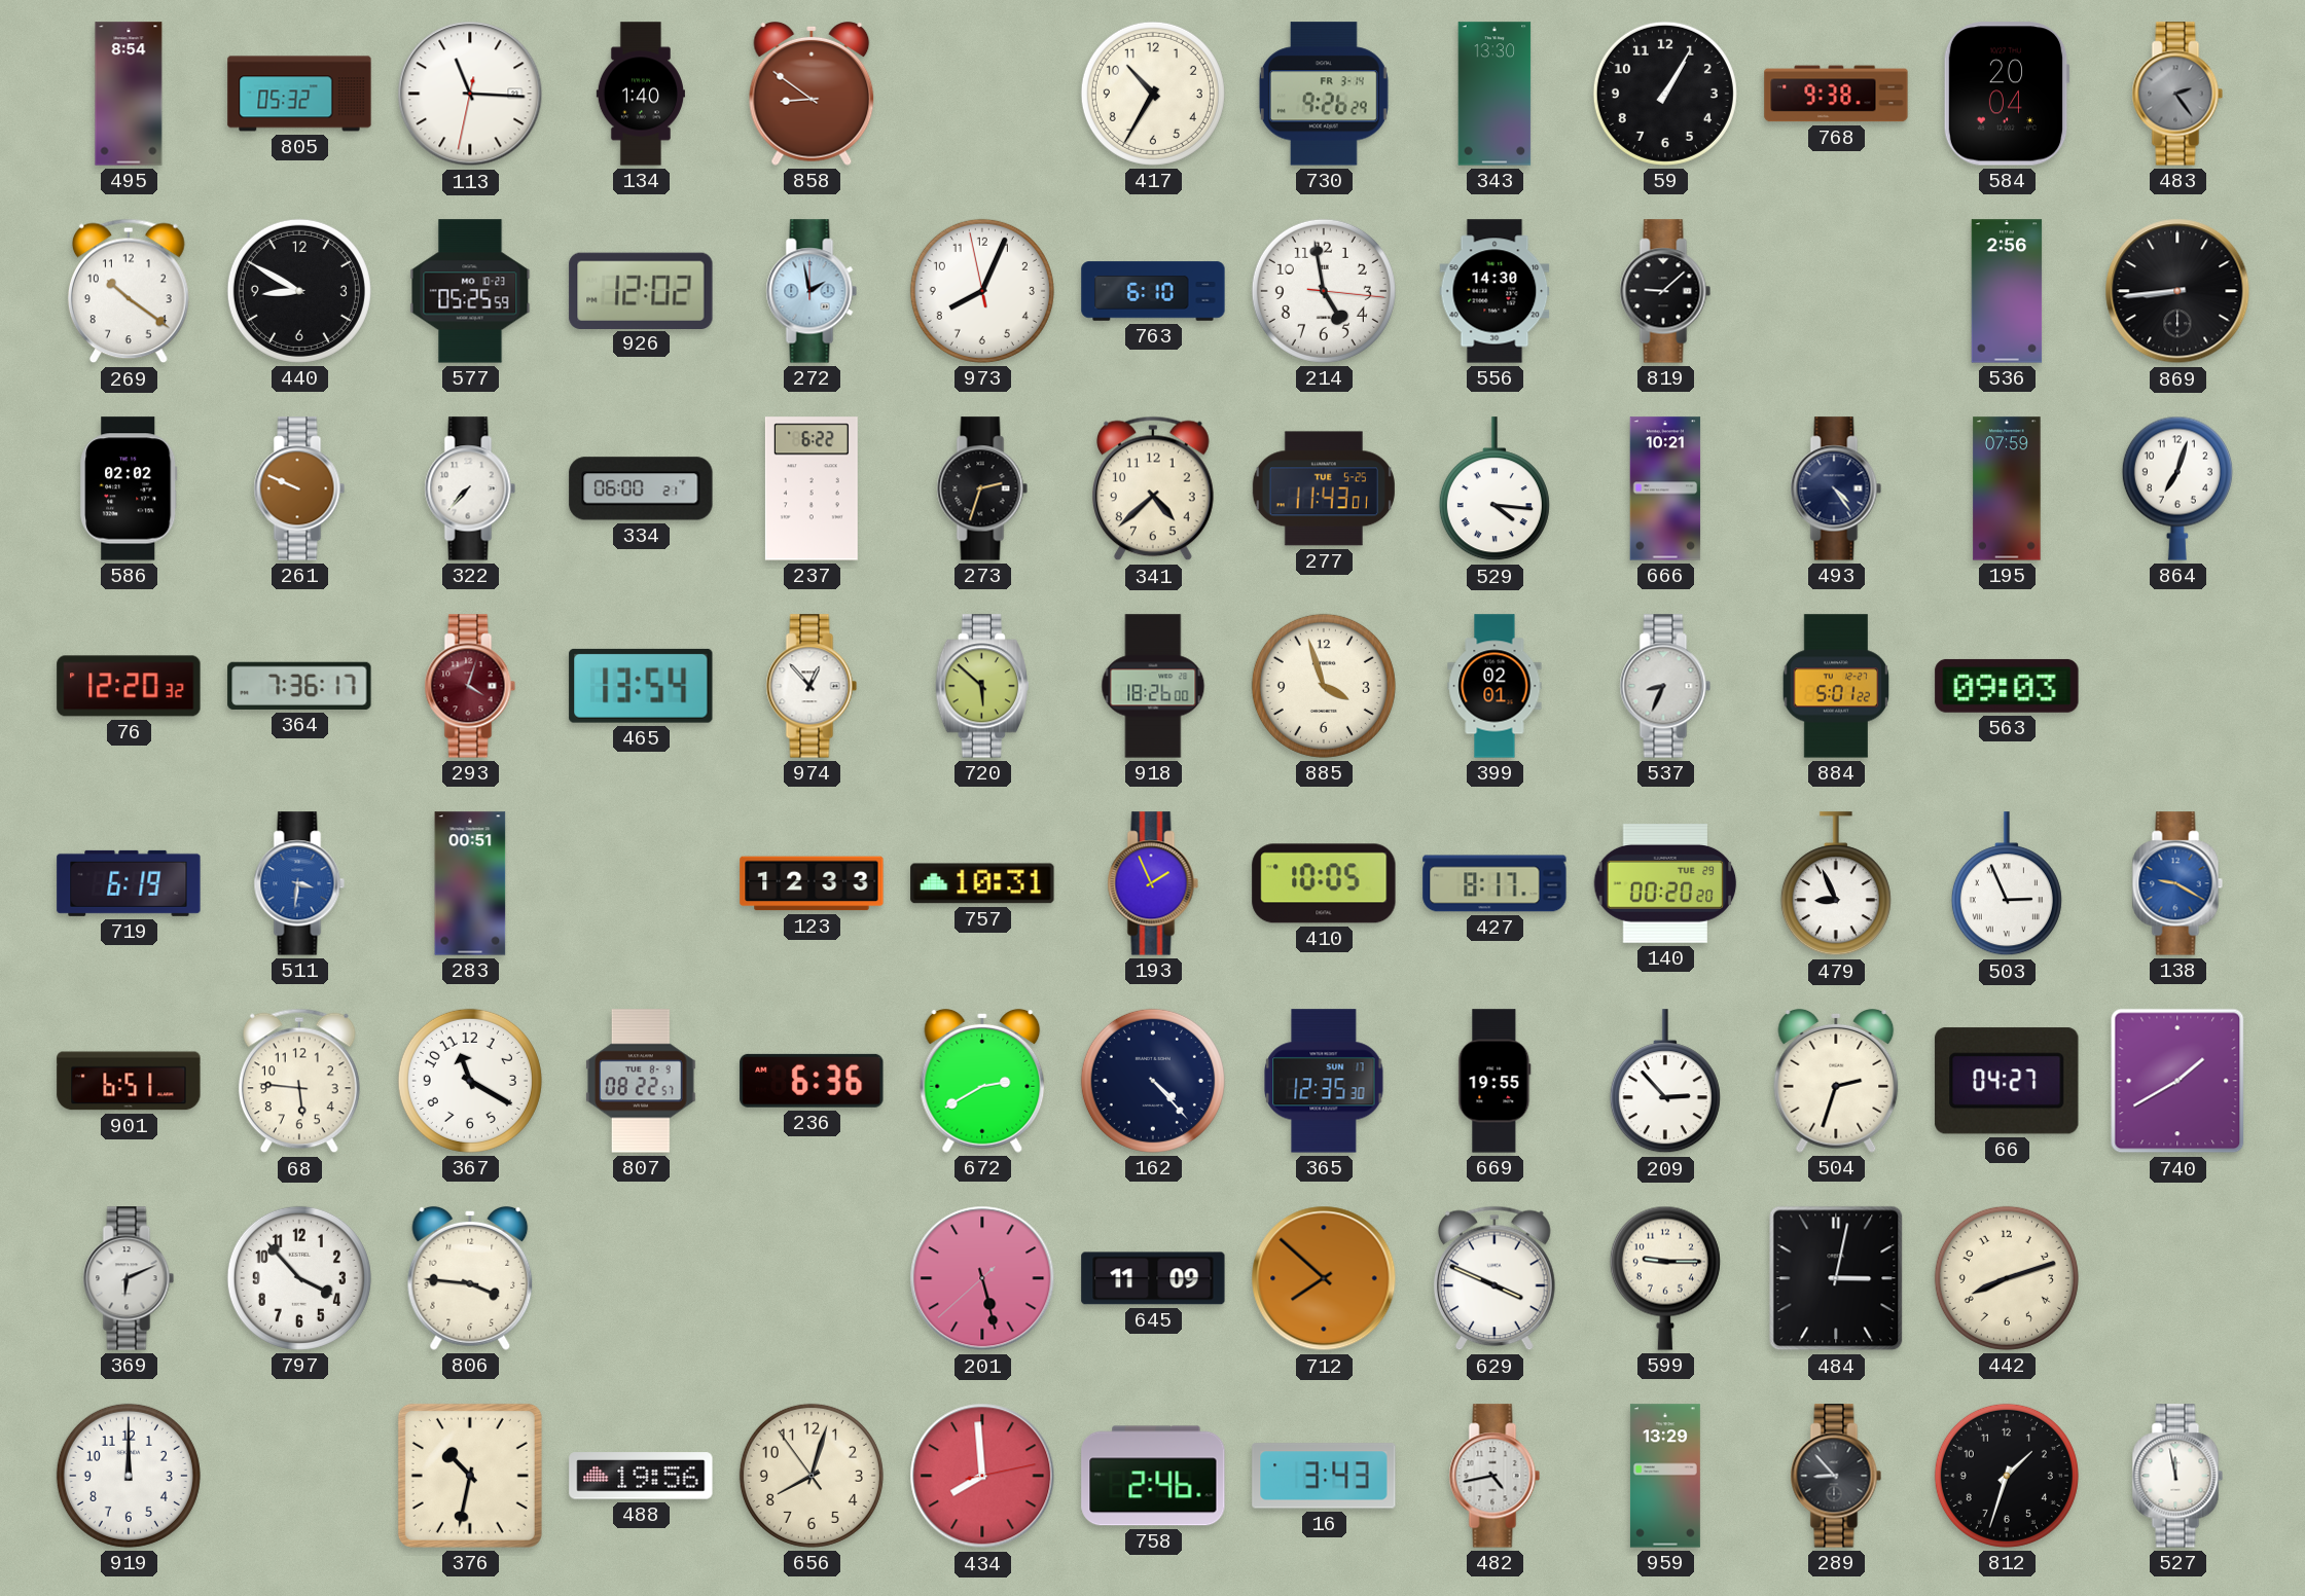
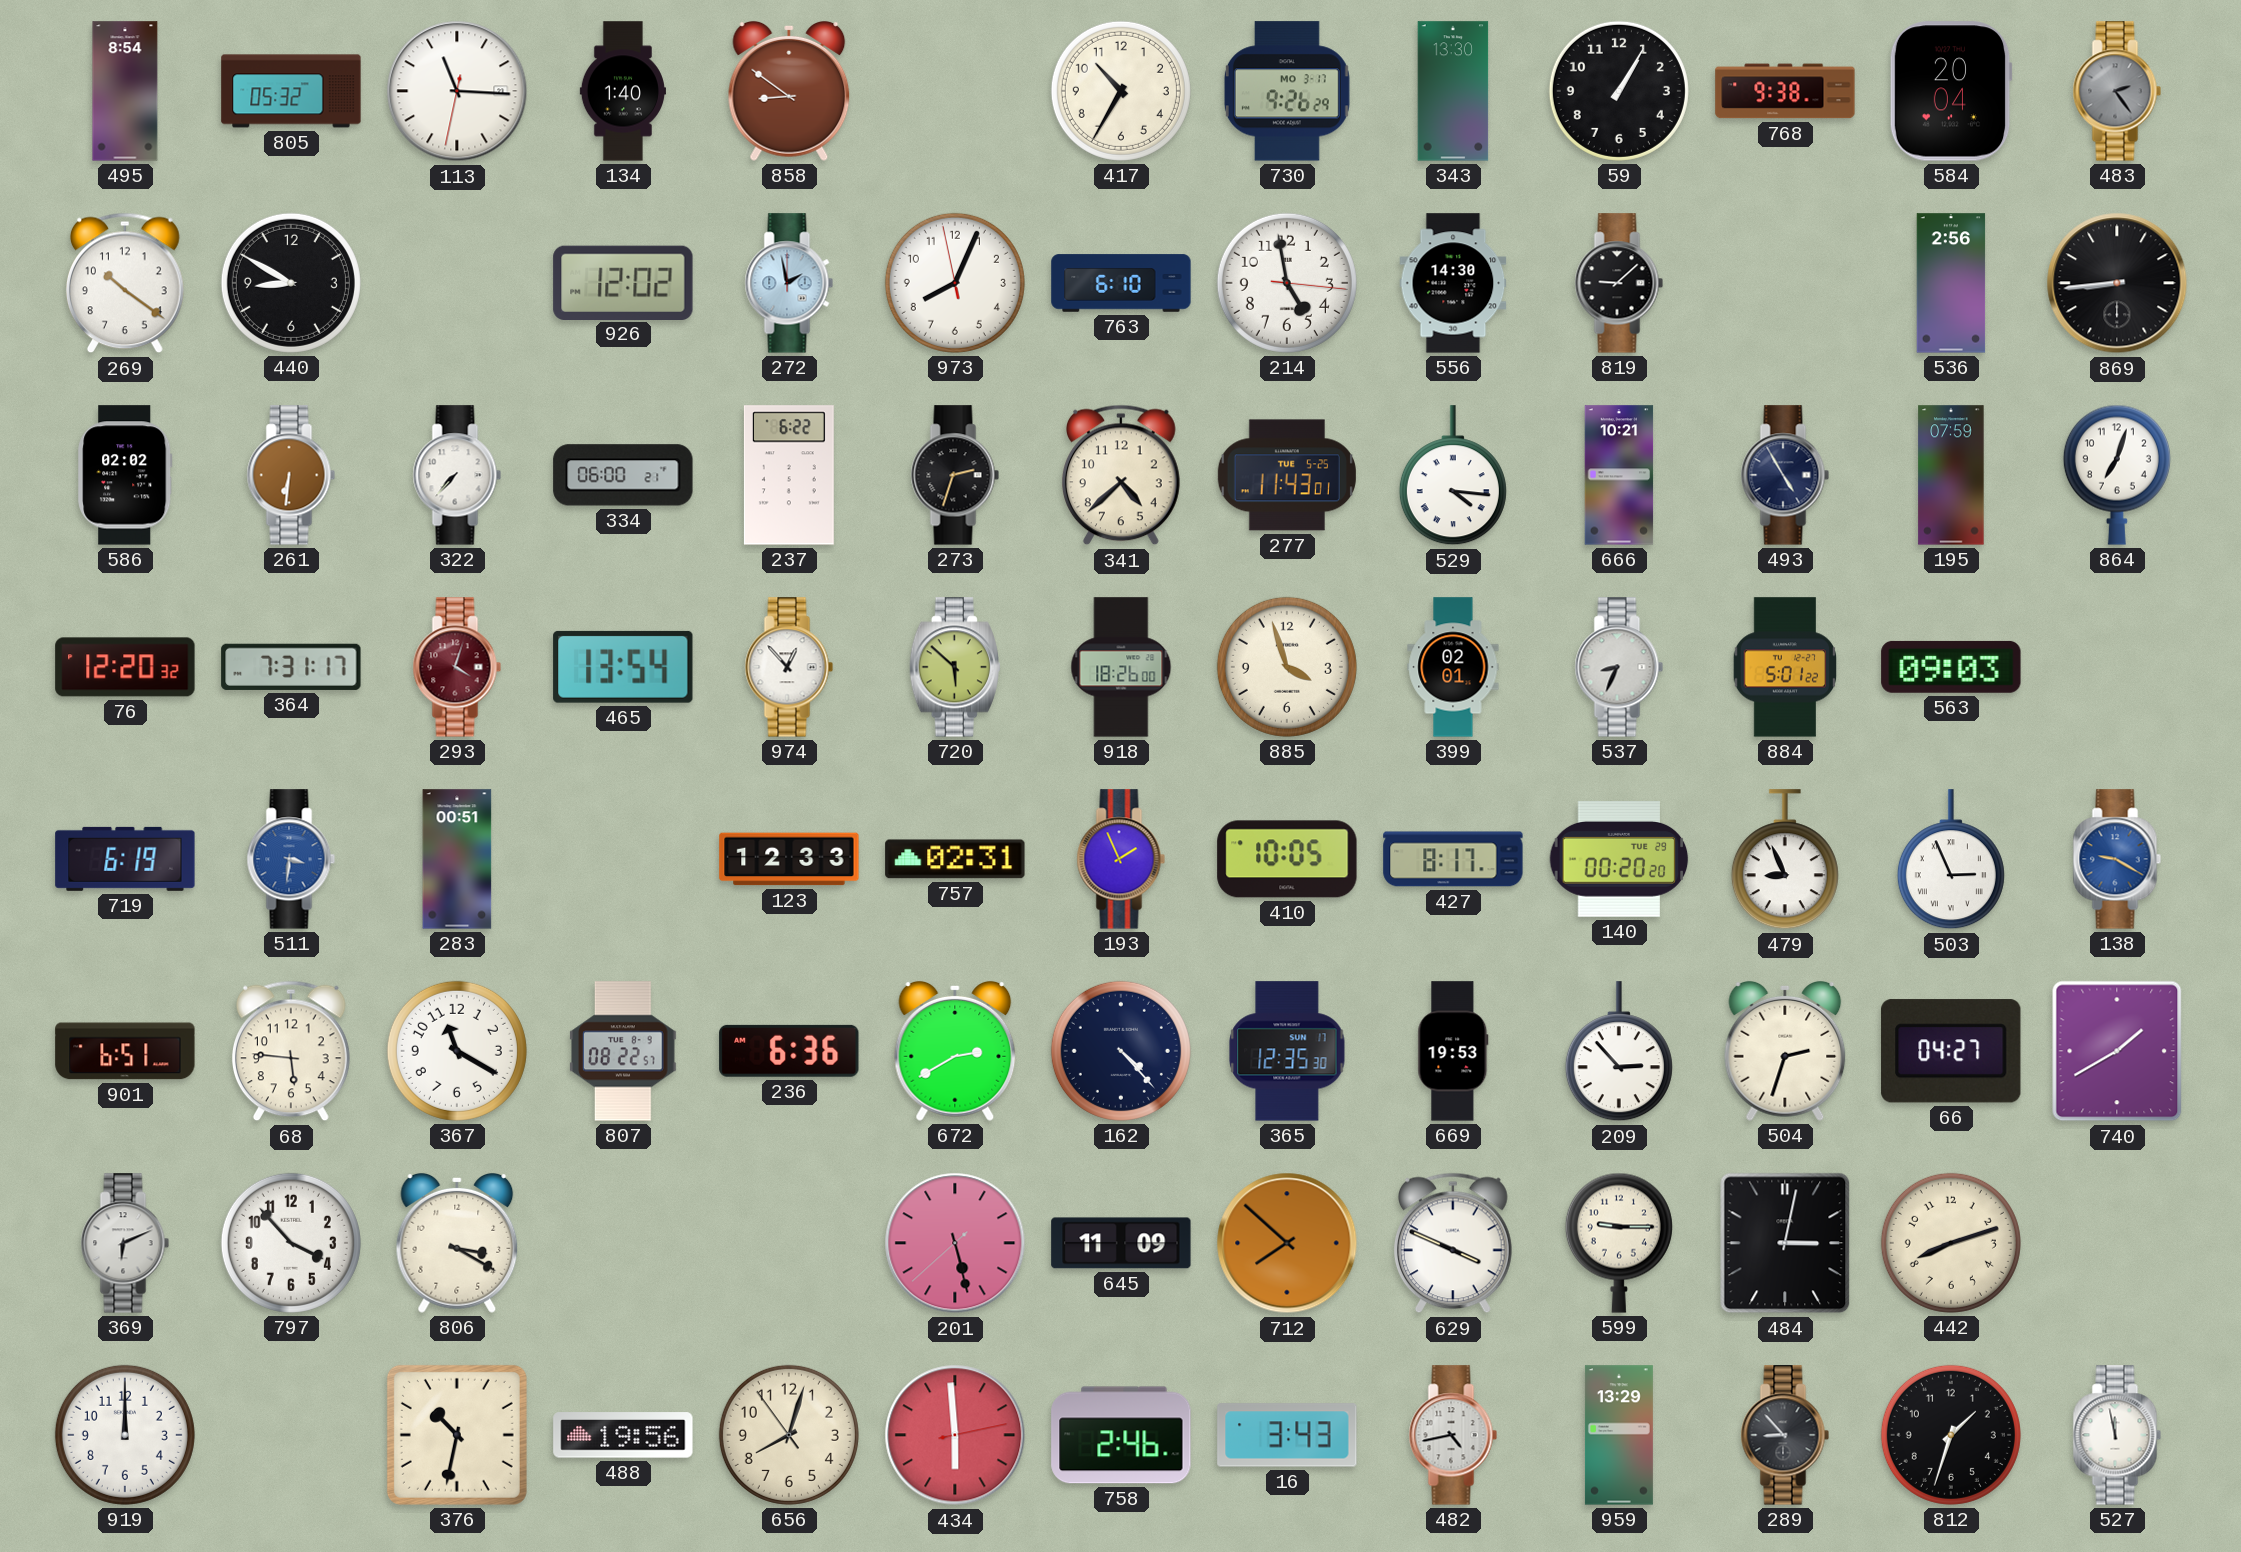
730 date: FR 3-14 -> MO 3-17 (1287, 91)
577: 05:25 -> none (470, 291)
261: 9:49 -> 6:31 (291, 475)
493: 4:24 -> 4:55 (1785, 475)
364: 7:36 -> 7:31 (291, 667)
757: 10:31 -> 02:31 (955, 859)
669: 19:55 -> 19:53 (1453, 1051)
806: 3:46 -> 3:20 (457, 1243)
434: 7:59 -> 5:59 (955, 1435)
